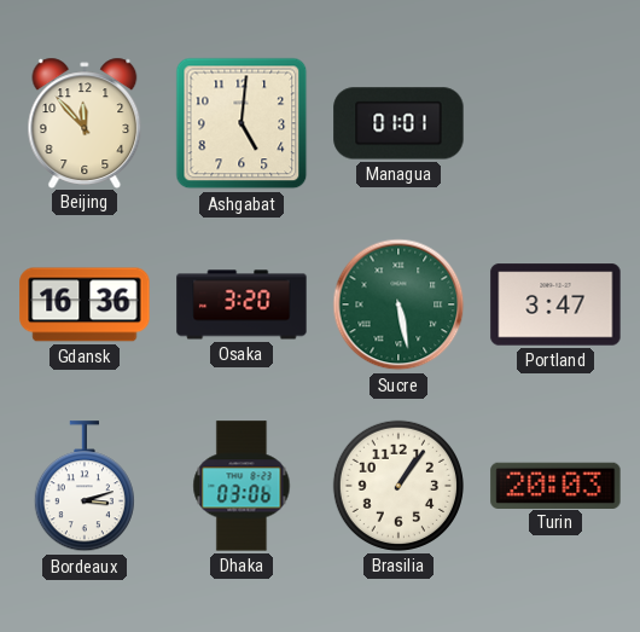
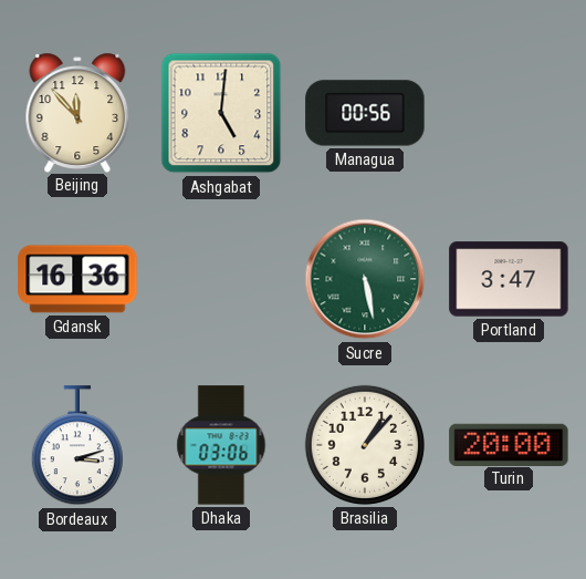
Managua: 01:01 -> 00:56 (365, 113)
Osaka: 3:20 -> none (242, 305)
Brasilia: 1:06 -> 1:07 (365, 445)
Turin: 20:03 -> 20:00 (509, 444)
